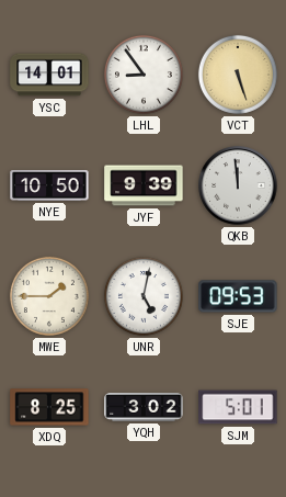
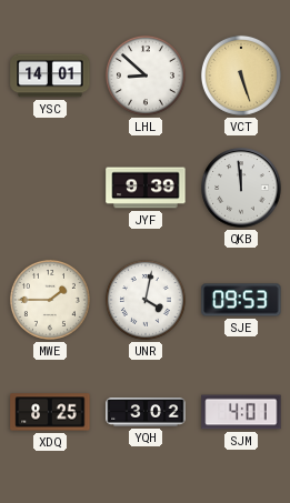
LHL: 8:54 -> 8:52 (146, 76)
NYE: 10:50 -> none (49, 185)
UNR: 5:02 -> 4:02 (146, 300)
SJM: 5:01 -> 4:01 (241, 412)
